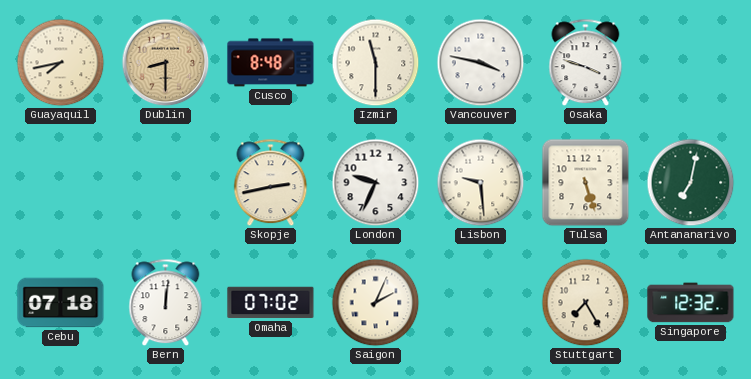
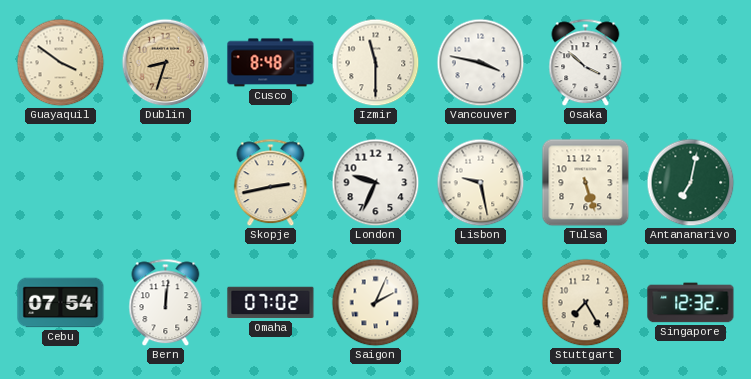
Guayaquil: 7:43 -> 3:51 (61, 63)
Dublin: 8:30 -> 8:33 (166, 63)
Osaka: 3:48 -> 3:52 (586, 63)
Lisbon: 9:29 -> 9:28 (481, 183)
Cebu: 07:18 -> 07:54 (61, 303)
